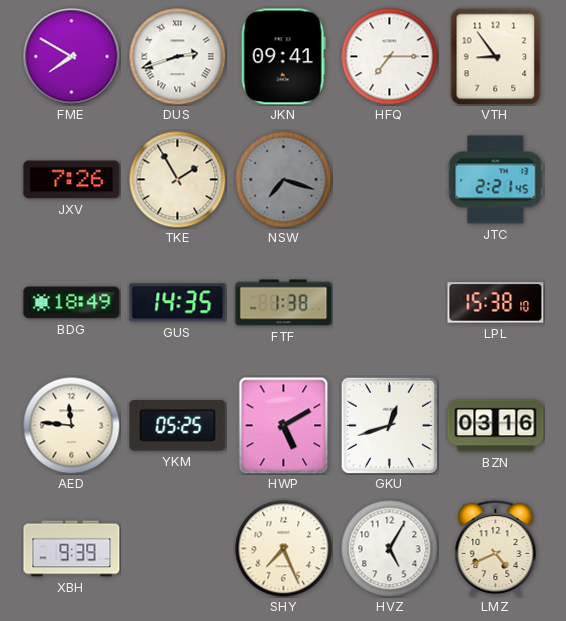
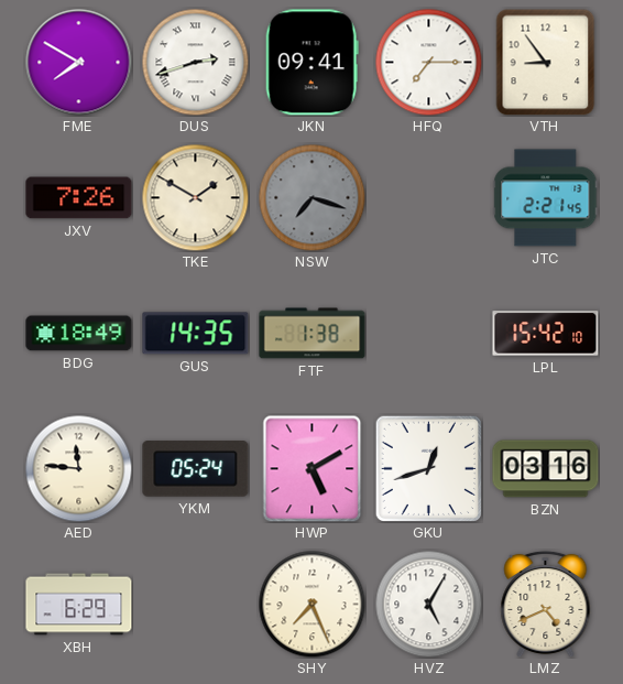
TKE: 1:55 -> 1:50 (195, 197)
LPL: 15:38 -> 15:42 (546, 334)
YKM: 05:25 -> 05:24 (196, 469)
XBH: 9:39 -> 6:29 (79, 605)
